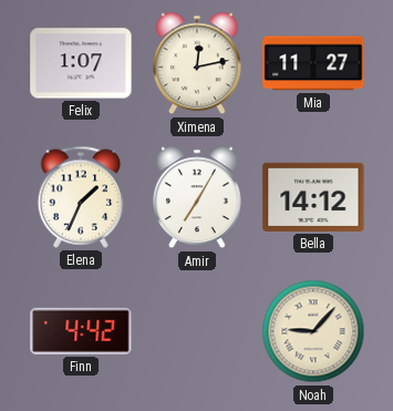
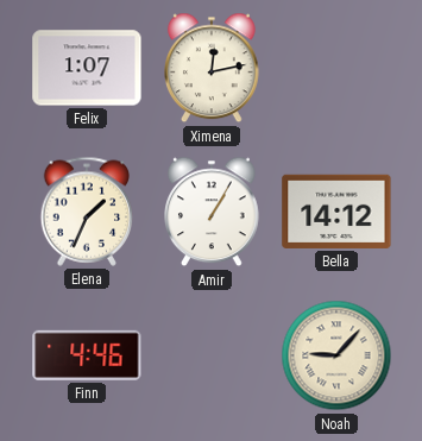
Mia: 11:27 -> none (313, 63)
Amir: 7:05 -> 1:05 (213, 212)
Finn: 4:42 -> 4:46 (87, 355)
